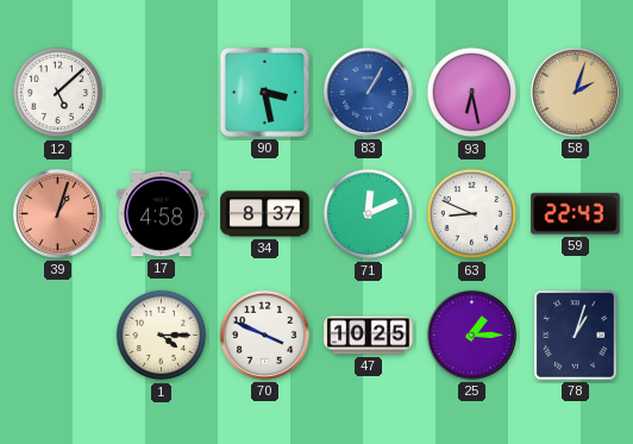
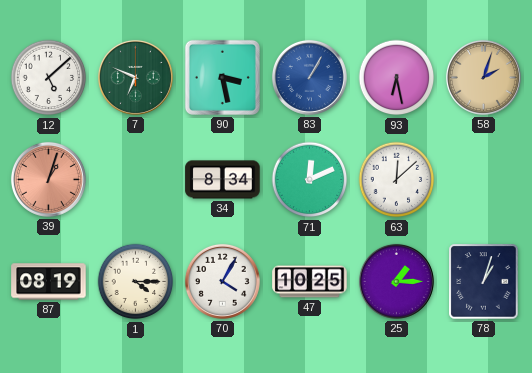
7: none -> 6:49 (135, 77)
17: 4:58 -> none (162, 214)
34: 8:37 -> 8:34 (223, 180)
63: 8:49 -> 12:08 (397, 180)
59: 22:43 -> none (576, 214)
87: none -> 08:19 (49, 282)
70: 3:49 -> 4:05 (222, 281)
